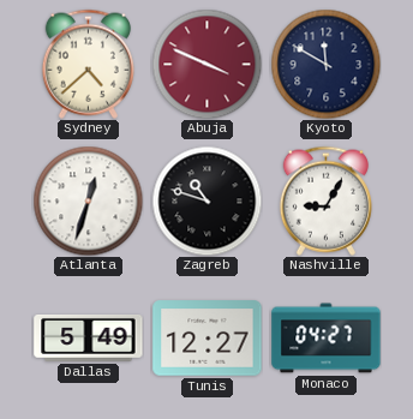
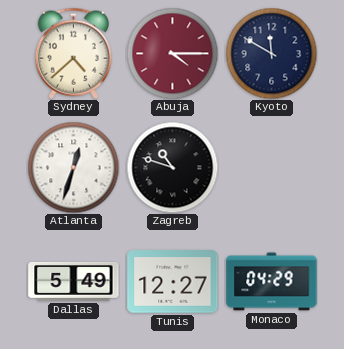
Abuja: 3:49 -> 4:15 (172, 53)
Nashville: 9:05 -> none (325, 200)
Monaco: 04:27 -> 04:29 (272, 282)
